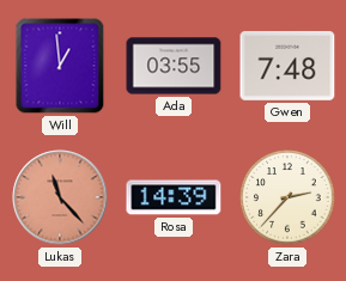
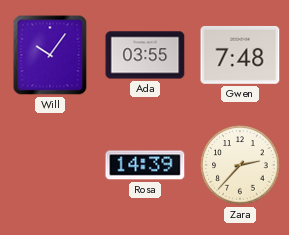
Will: 12:59 -> 10:06 (50, 55)
Lukas: 11:23 -> none (60, 197)
